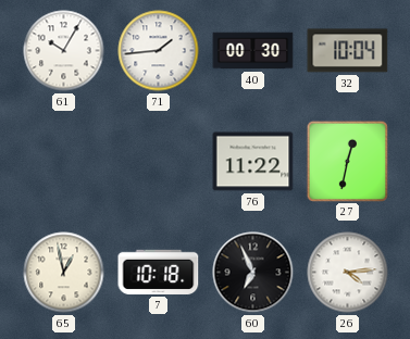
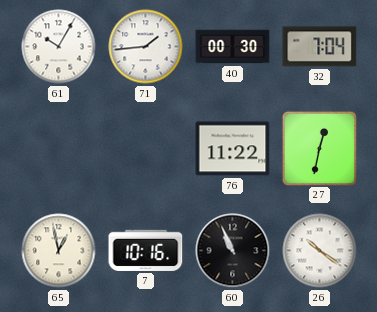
32: 10:04 -> 7:04 (320, 47)
7: 10:18 -> 10:16 (146, 250)
60: 6:56 -> 10:56 (233, 251)
26: 4:14 -> 10:21 (320, 251)
